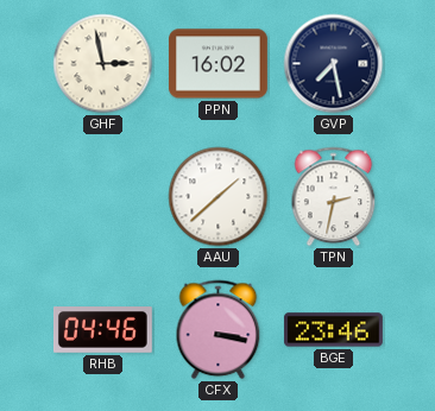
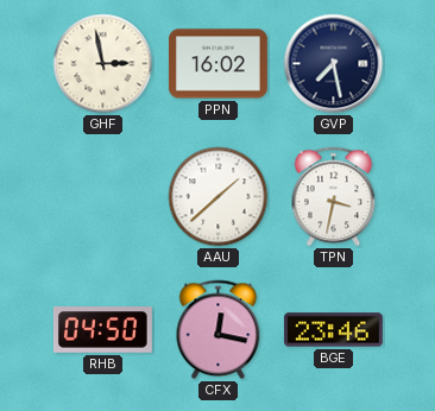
TPN: 2:32 -> 3:32 (334, 197)
RHB: 04:46 -> 04:50 (102, 330)
CFX: 3:17 -> 12:17 (219, 330)
